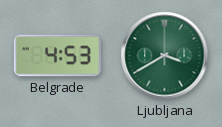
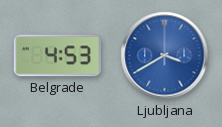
Ljubljana dial: green -> blue (165, 56)
